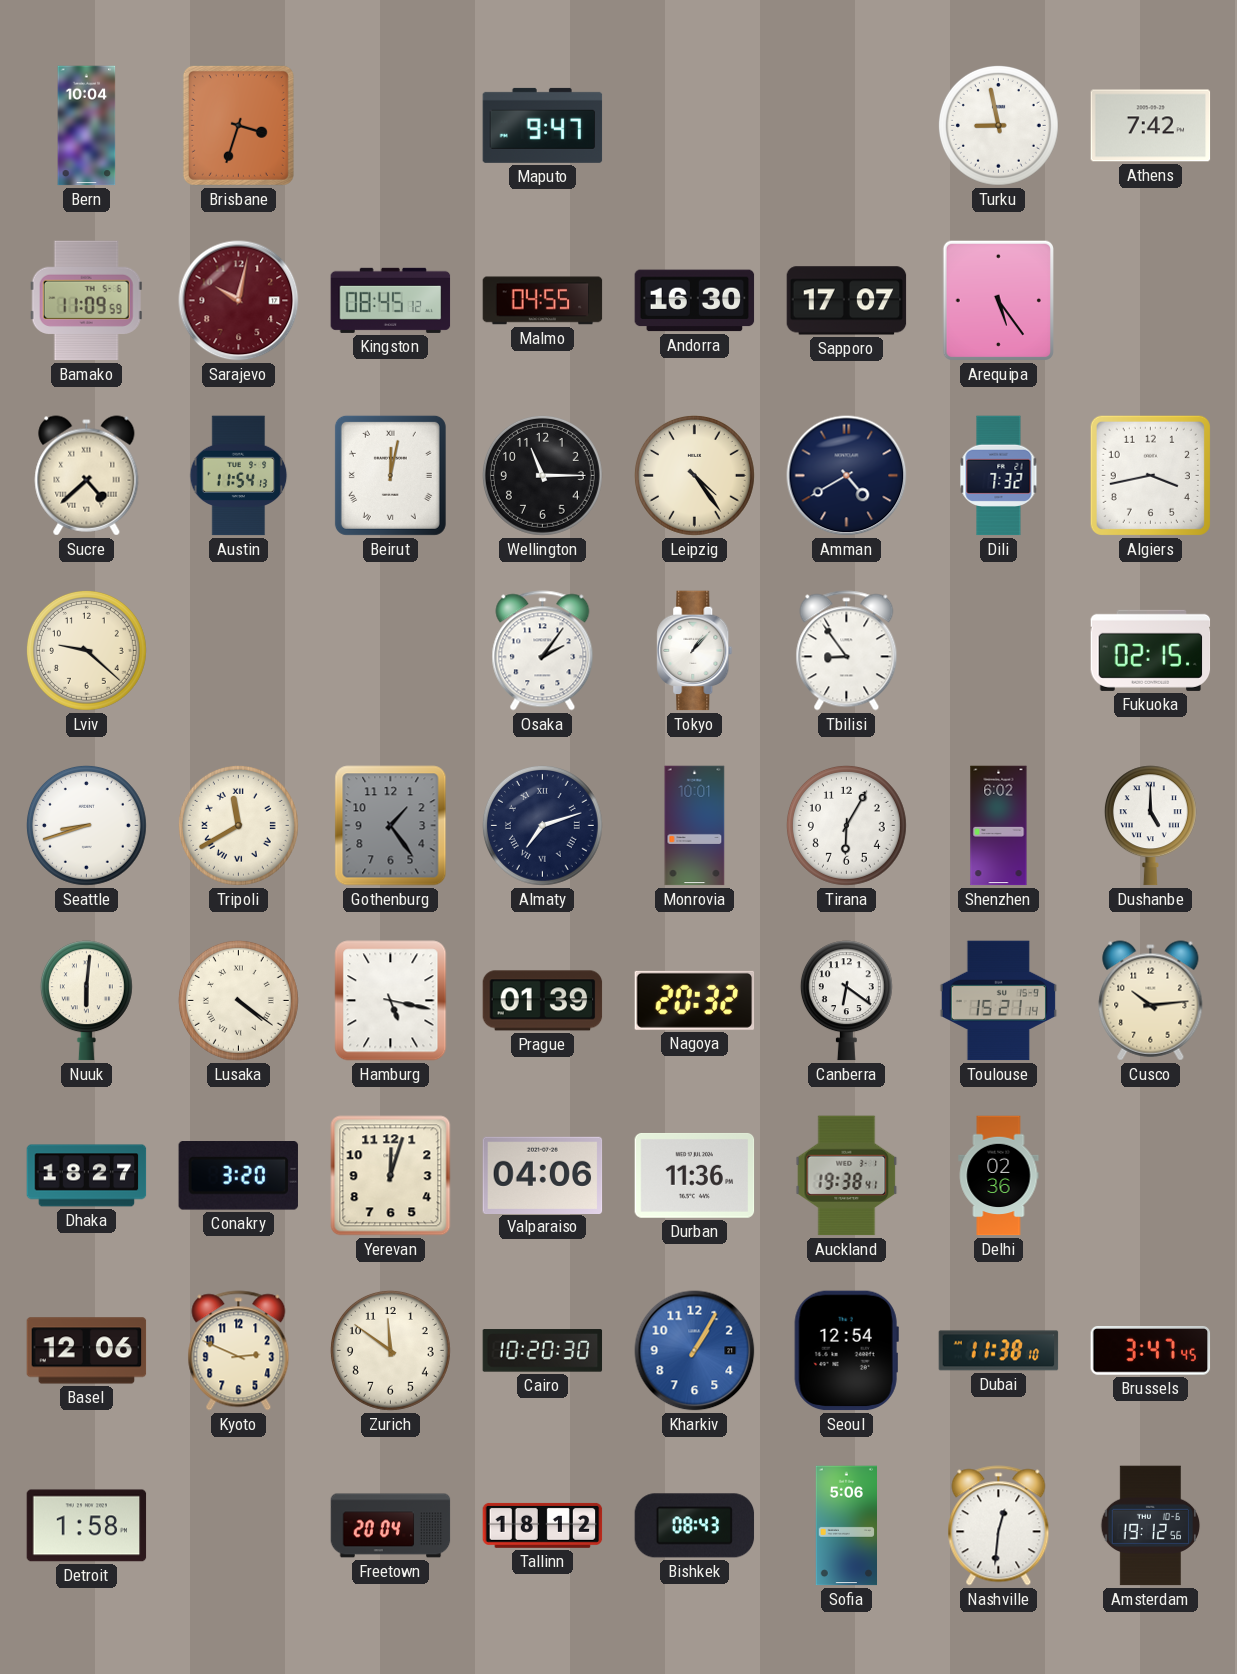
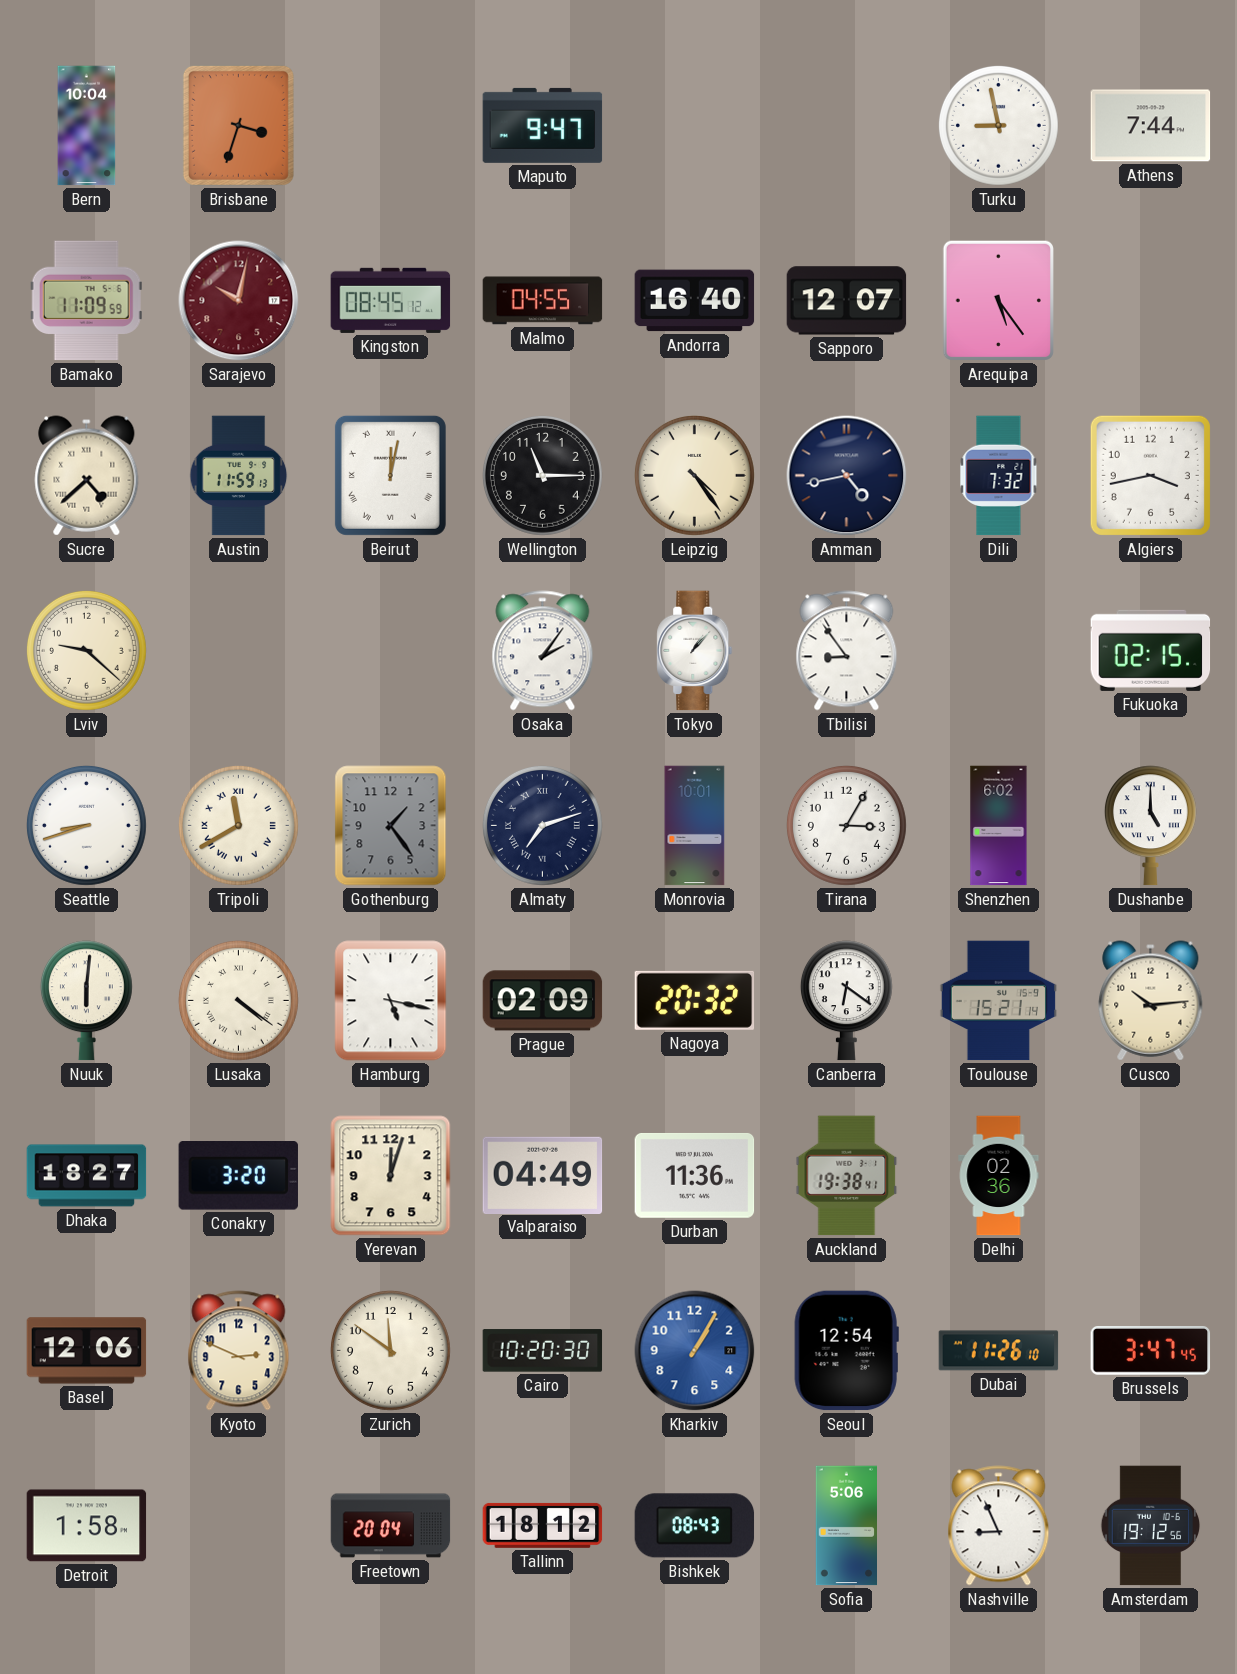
Athens: 7:42 -> 7:44 (1151, 126)
Andorra: 16:30 -> 16:40 (695, 301)
Sapporo: 17:07 -> 12:07 (847, 301)
Austin: 11:54 -> 11:59 (239, 476)
Amman: 4:40 -> 4:43 (847, 476)
Tirana: 6:05 -> 3:05 (846, 825)
Prague: 01:39 -> 02:09 (543, 1001)
Valparaiso: 04:06 -> 04:49 (543, 1175)
Dubai: 11:38 -> 11:26 (999, 1351)
Nashville: 12:31 -> 8:56 (999, 1526)
